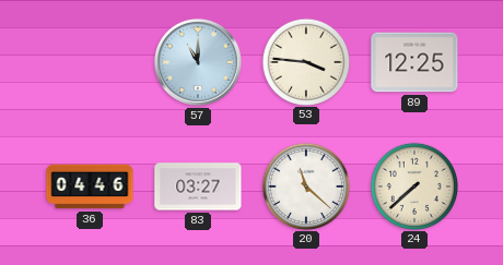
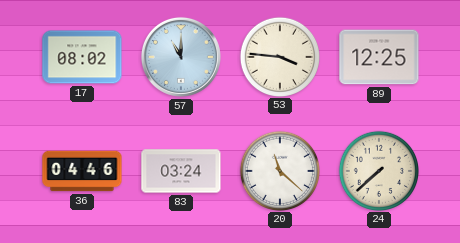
17: none -> 08:02 (82, 57)
83: 03:27 -> 03:24 (181, 171)
